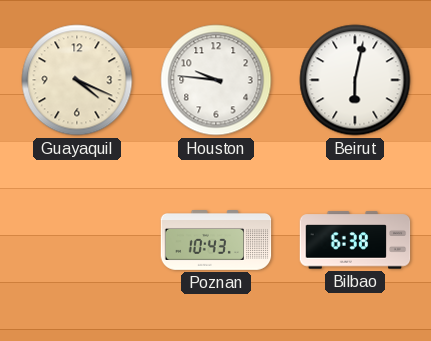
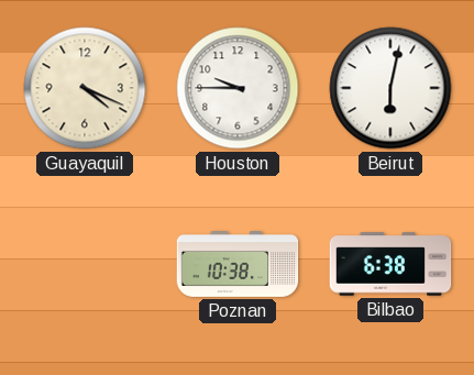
Houston: 9:46 -> 9:45 (238, 88)
Poznan: 10:43 -> 10:38 (238, 265)
